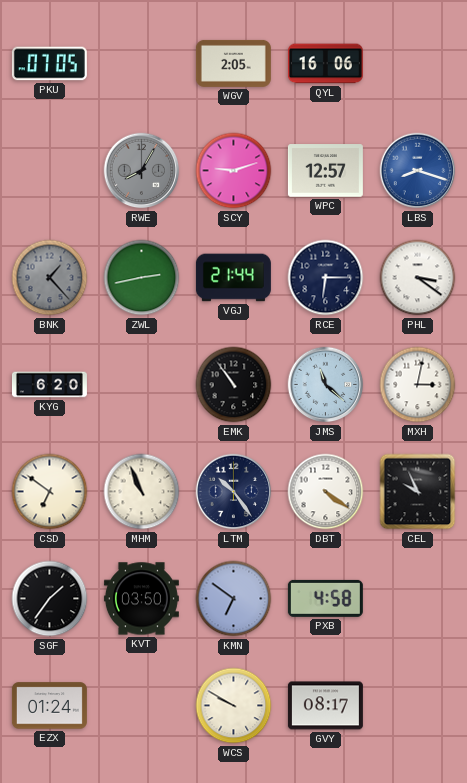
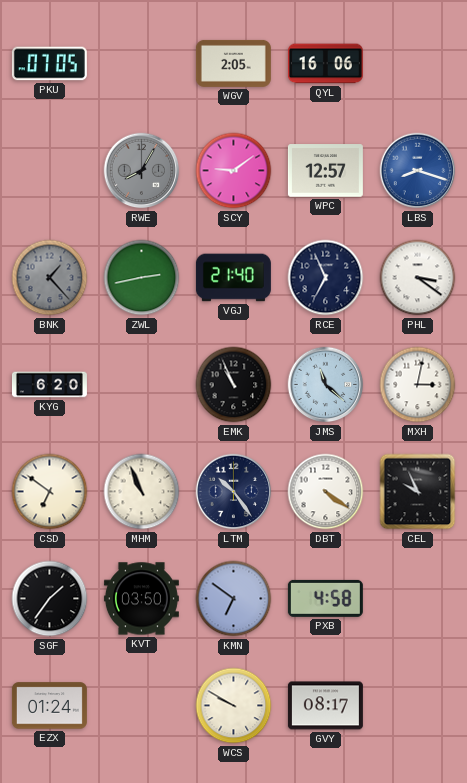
SCY: 9:12 -> 9:09 (234, 171)
VGJ: 21:44 -> 21:40 (233, 278)
RCE: 6:15 -> 6:56 (326, 278)
EMK: 10:54 -> 10:56 (234, 385)
